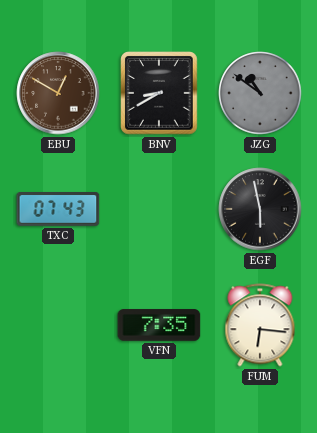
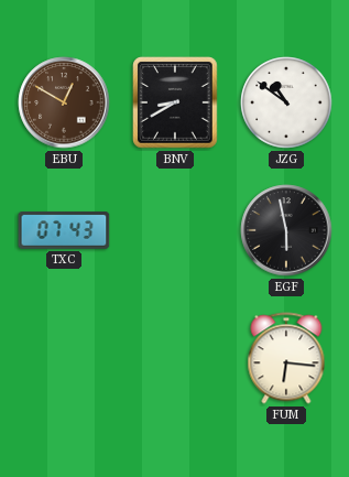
JZG dial: grey -> white (286, 102)
VFN: 7:35 -> none (159, 325)
